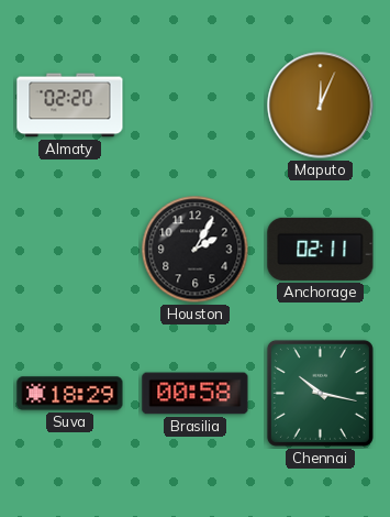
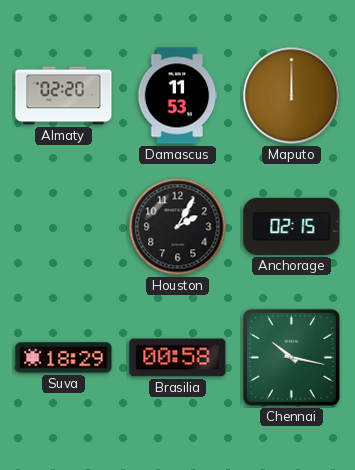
Damascus: none -> 11:53 (177, 96)
Maputo: 12:04 -> 12:00 (292, 96)
Anchorage: 02:11 -> 02:15 (292, 226)
